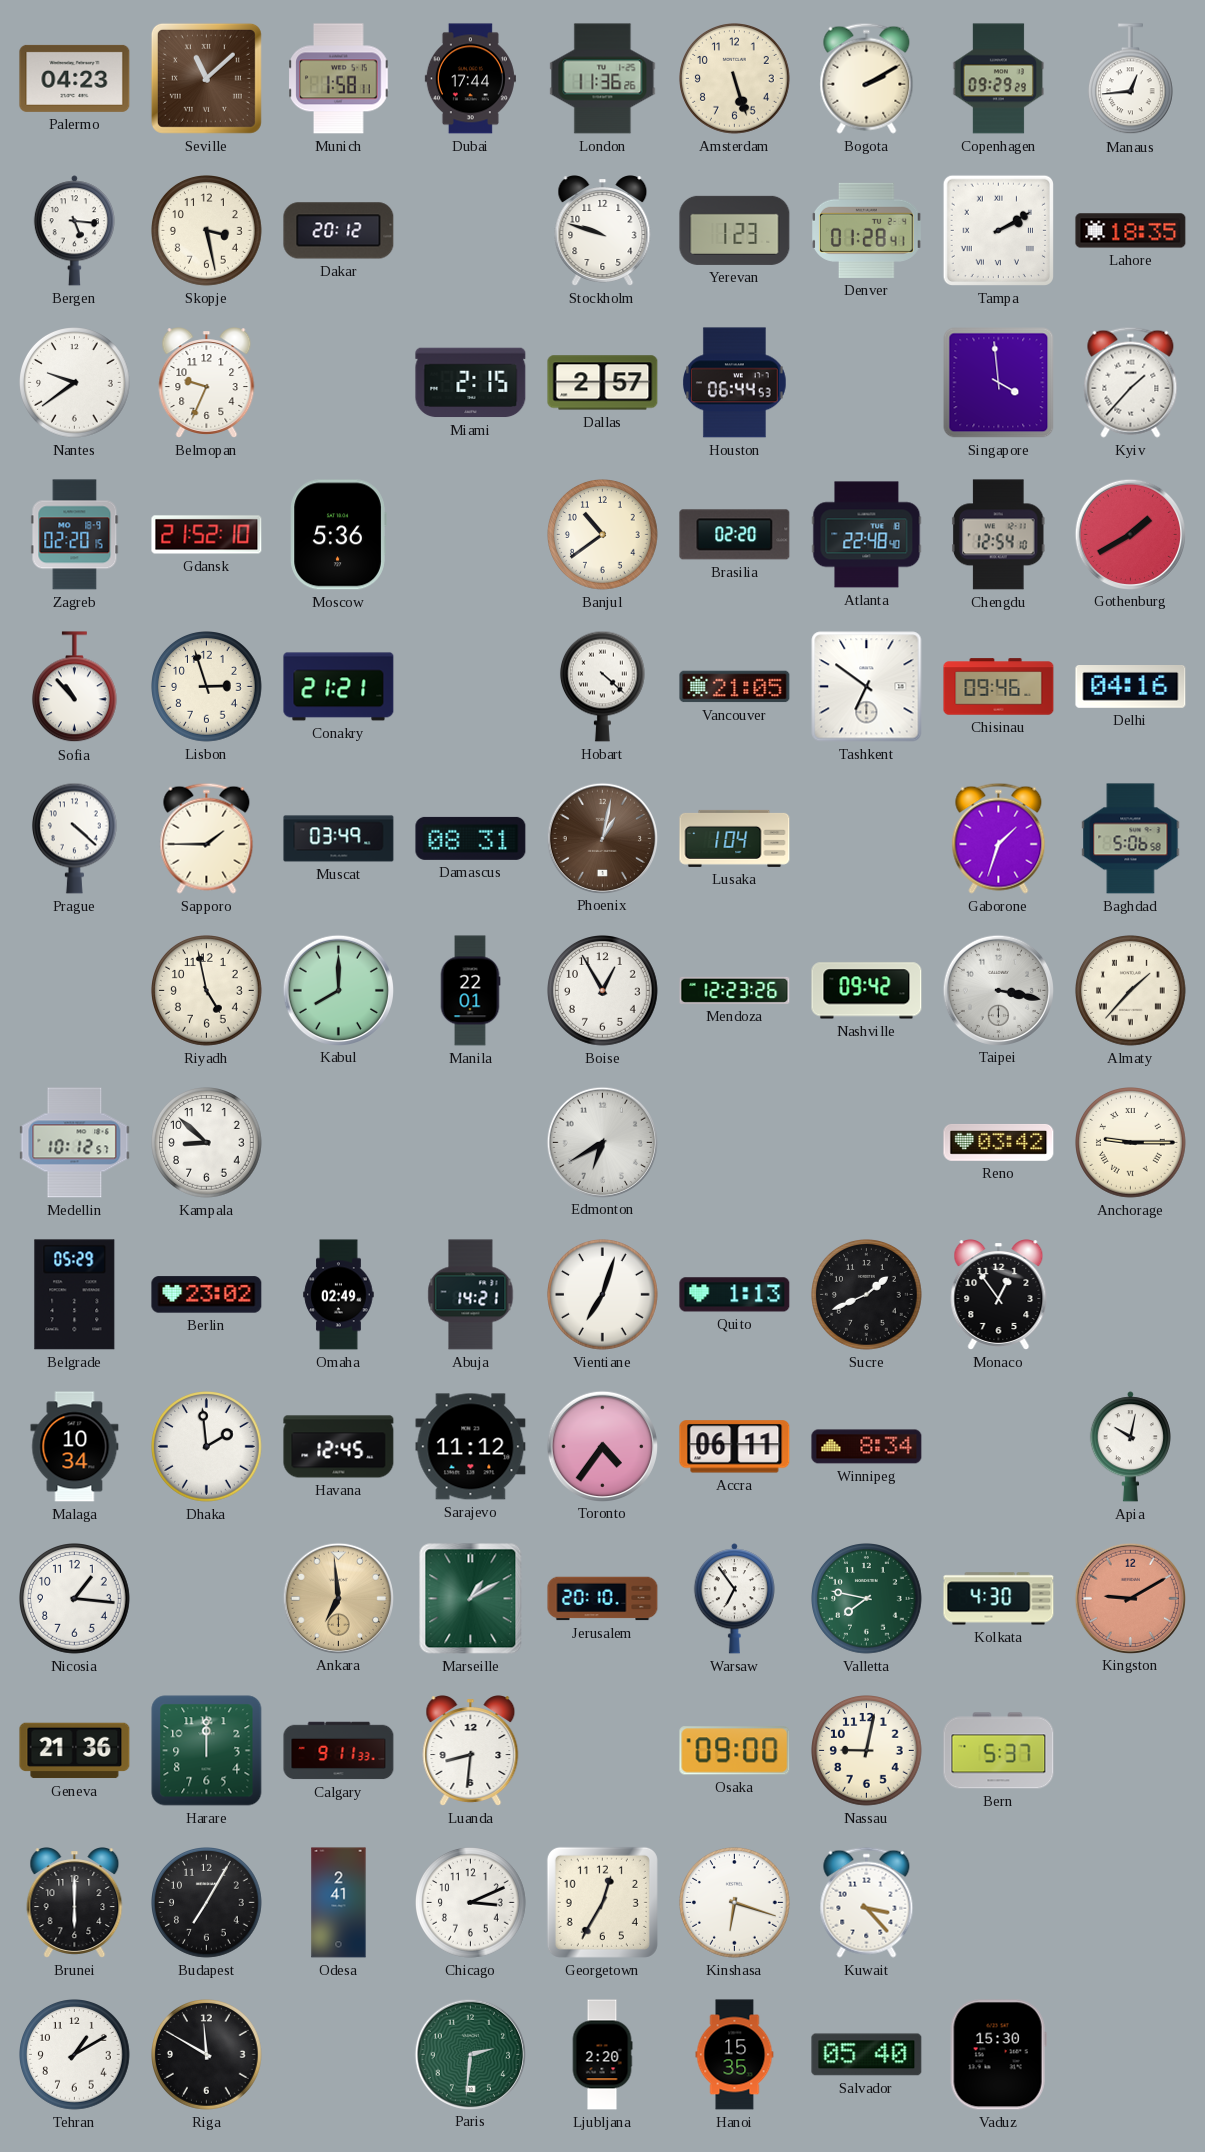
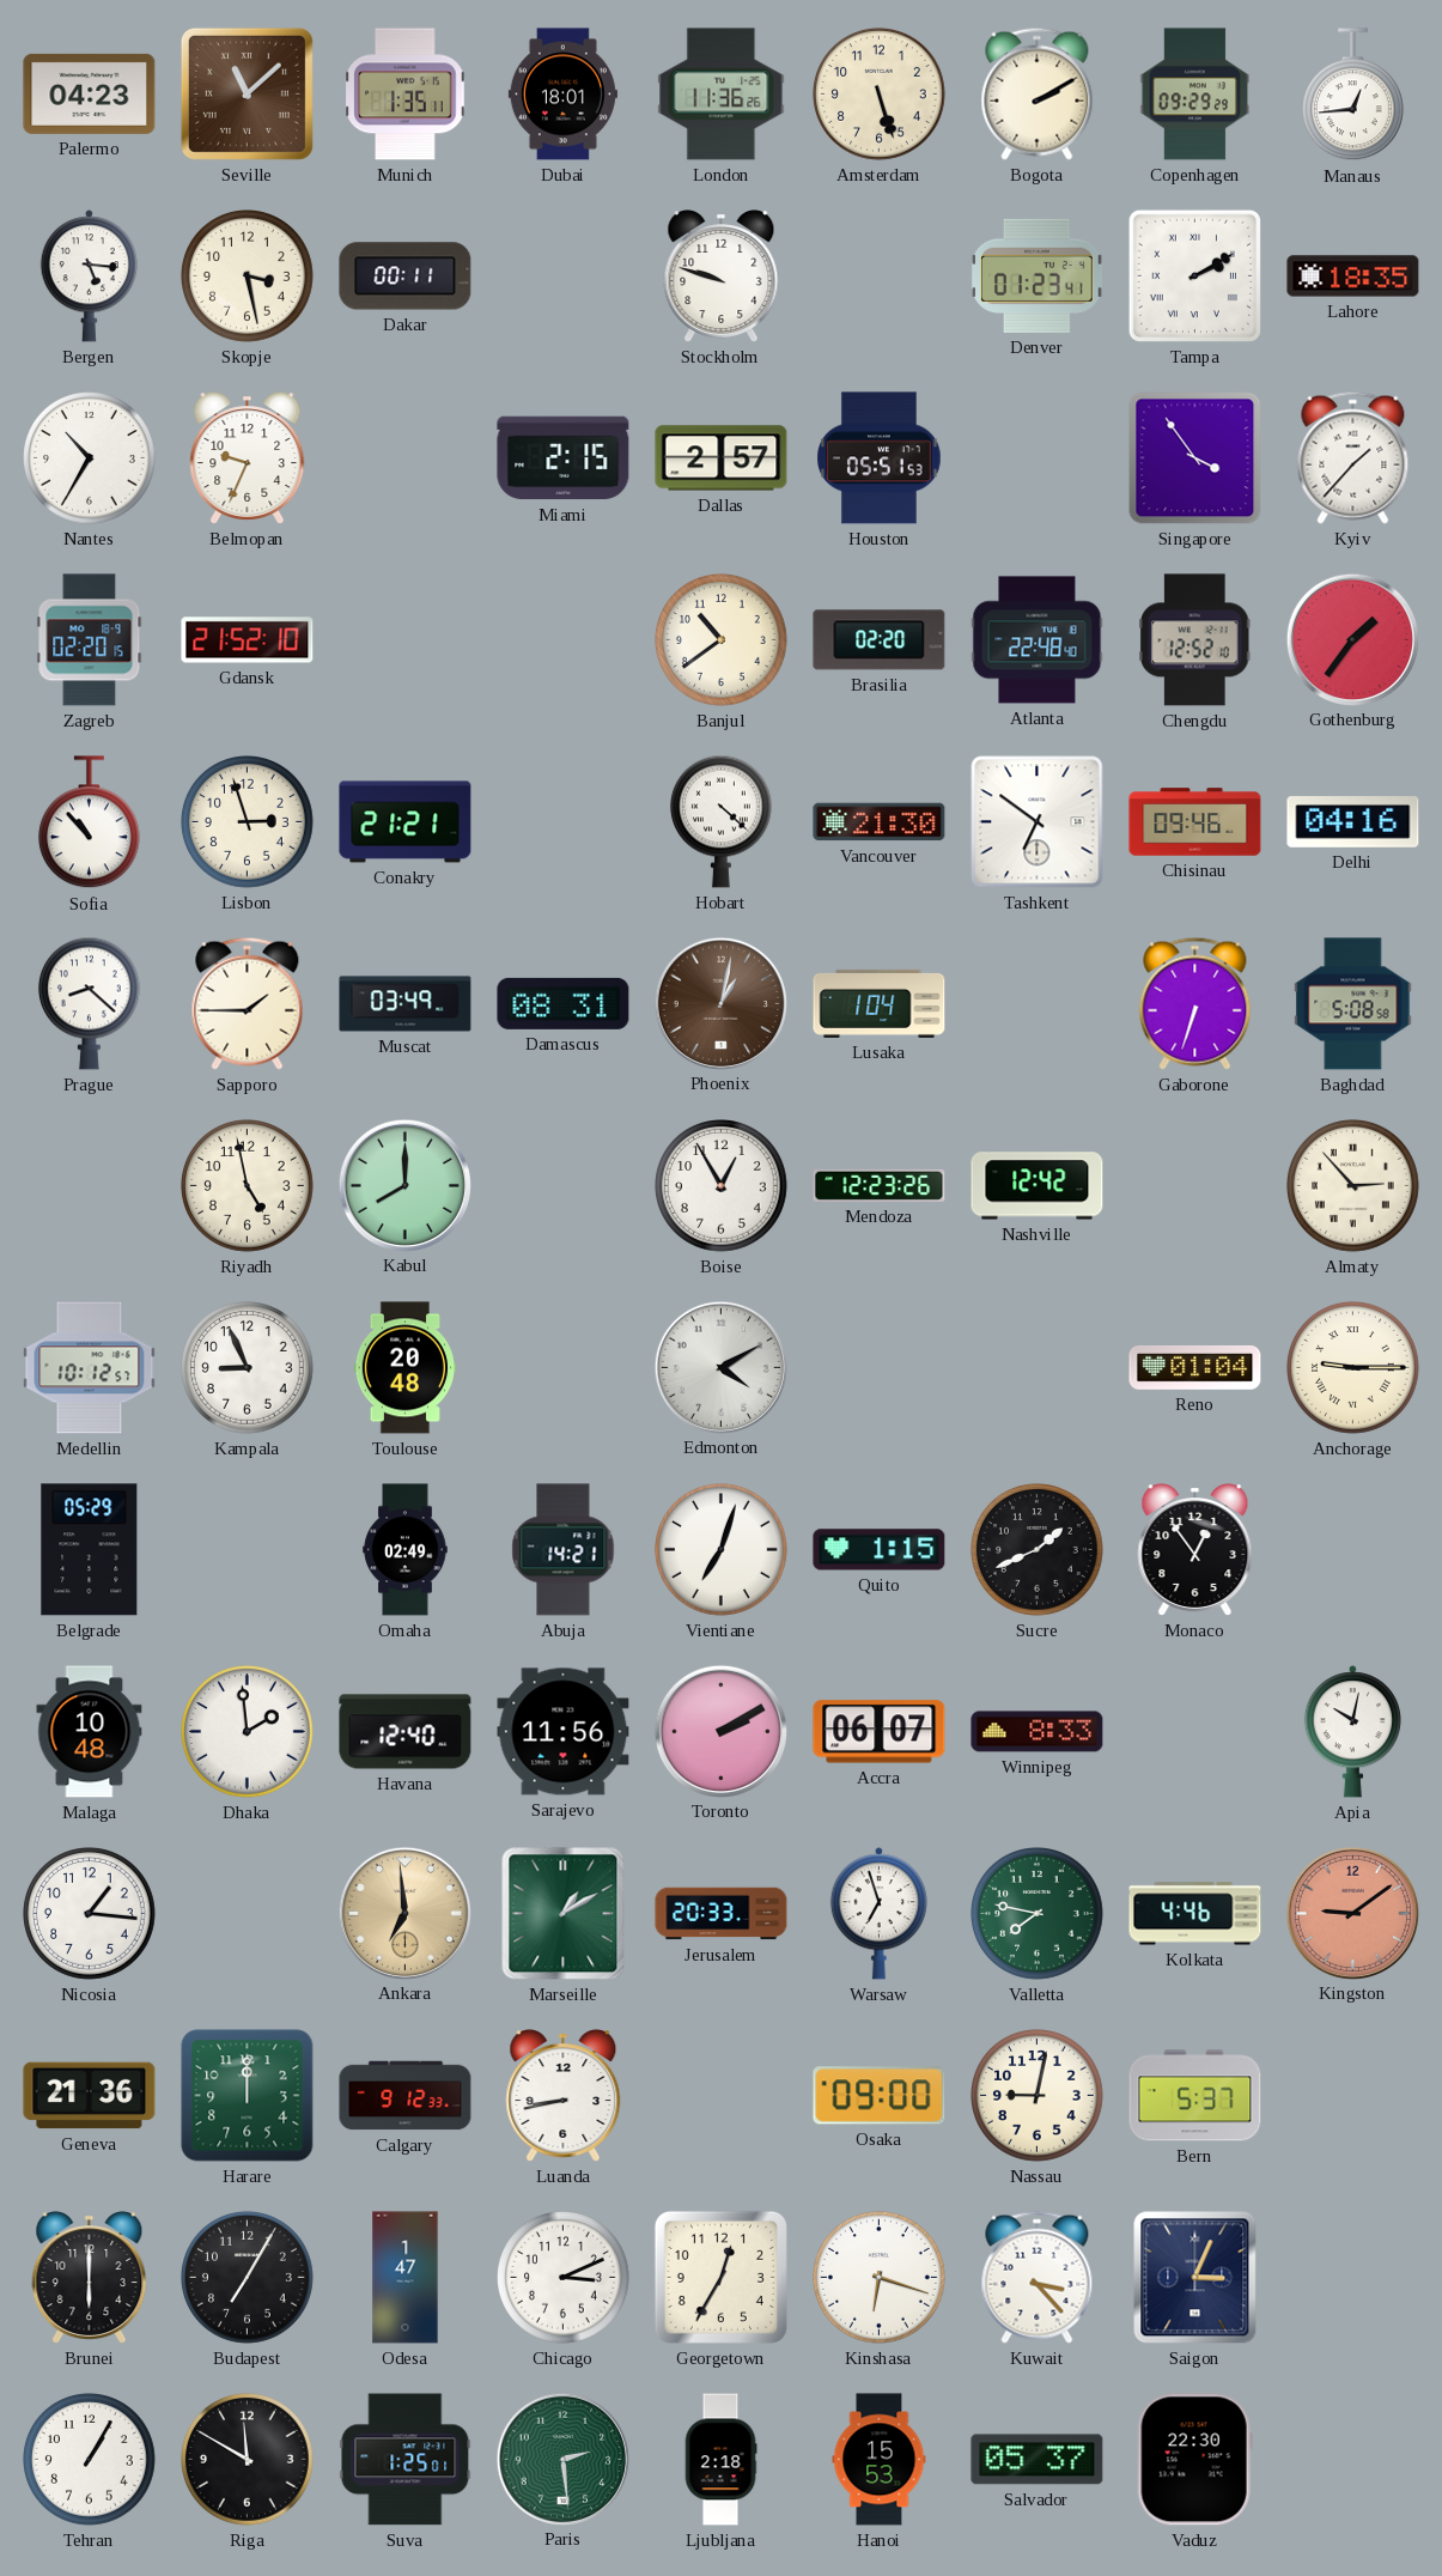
Munich: 1:58 -> 1:35 (406, 95)
Dubai: 17:44 -> 18:01 (562, 95)
Dakar: 20:12 -> 00:11 (406, 277)
Yerevan: 1:23 -> none (735, 230)
Denver: 01:28 -> 01:23 (1038, 275)
Nantes: 9:39 -> 10:35 (90, 458)
Houston: 06:44 -> 05:51 (880, 458)
Singapore: 3:59 -> 3:54 (1195, 458)
Moscow: 5:36 -> none (338, 535)
Chengdu: 12:54 -> 12:52 (1194, 640)
Gothenburg: 1:40 -> 1:36 (1352, 639)
Vancouver: 21:05 -> 21:30 (880, 822)
Prague: 4:22 -> 8:22 (89, 1003)
Gaborone: 1:33 -> 6:33 (1195, 1003)
Baghdad: 5:06 -> 5:08 (1353, 1004)
Manila: 22:01 -> none (470, 991)
Nashville: 09:42 -> 12:42 (1038, 1186)
Taipei: 3:17 -> none (998, 990)
Almaty: 1:37 -> 2:53 (1353, 1186)
Kampala: 8:52 -> 8:56 (248, 1368)
Toulouse: none -> 20:48 (406, 1368)
Edmonton: 6:40 -> 4:10 (720, 1367)
Reno: 03:42 -> 01:04 (1195, 1368)
Berlin: 23:02 -> none (207, 1295)
Quito: 1:13 -> 1:15 (880, 1550)
Malaga: 10:34 -> 10:48 (90, 1732)
Havana: 12:45 -> 12:40 (406, 1732)
Sarajevo: 11:12 -> 11:56 (564, 1732)
Toronto: 4:36 -> 2:10 (720, 1731)
Accra: 06:11 -> 06:07 (880, 1732)
Winnipeg: 8:34 -> 8:33 (1038, 1732)
Jerusalem: 20:10 -> 20:33 (722, 1914)
Warsaw: 6:54 -> 6:57 (878, 1914)
Kolkata: 4:30 -> 4:46 (1195, 1914)
Kingston: 9:10 -> 9:09 (1352, 1913)
Calgary: 9:11 -> 9:12 (406, 2096)
Luanda: 8:31 -> 8:43 (564, 2096)
Odesa: 2:41 -> 1:47 (406, 2278)
Saigon: none -> 3:04 (1195, 2278)
Tehran: 1:10 -> 1:05 (90, 2460)
Suva: none -> 1:25 (406, 2460)
Paris: 2:31 -> 2:29 (562, 2459)
Ljubljana: 2:20 -> 2:18 (720, 2460)
Hanoi: 15:35 -> 15:53 (880, 2460)
Salvador: 05:40 -> 05:37 (1038, 2460)
Vaduz: 15:30 -> 22:30 (1194, 2460)
